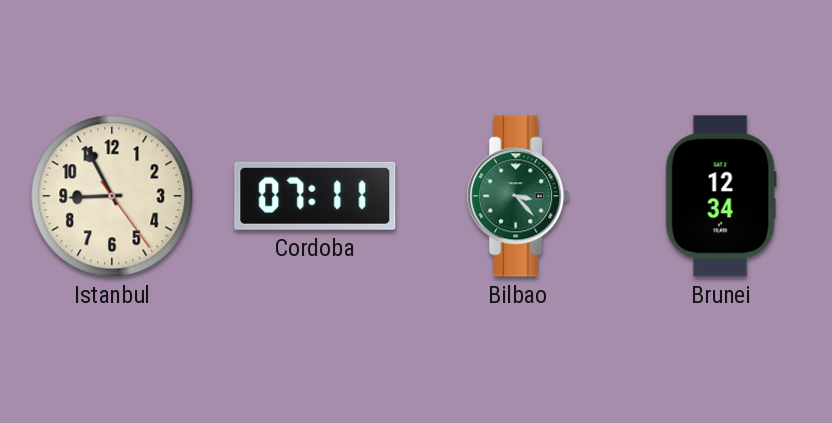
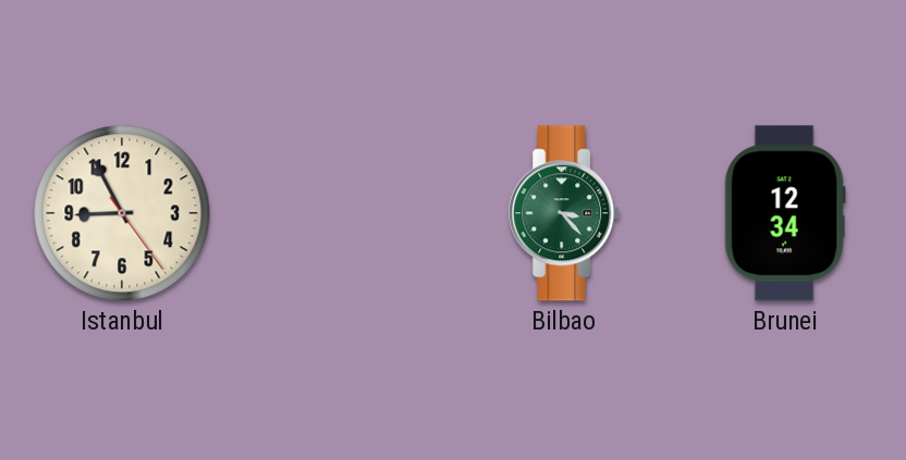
Cordoba: 07:11 -> none (315, 196)
